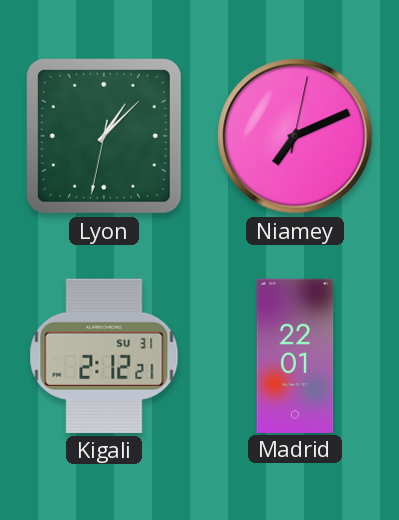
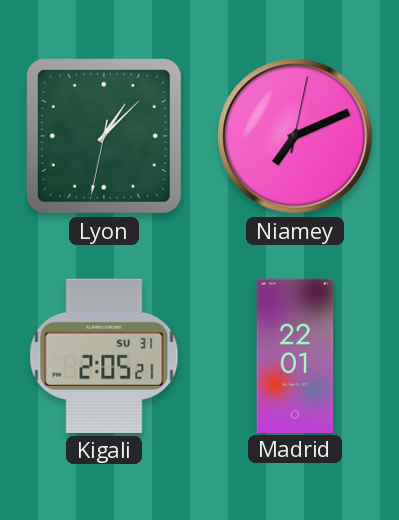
Kigali: 2:12 -> 2:05 (104, 356)
